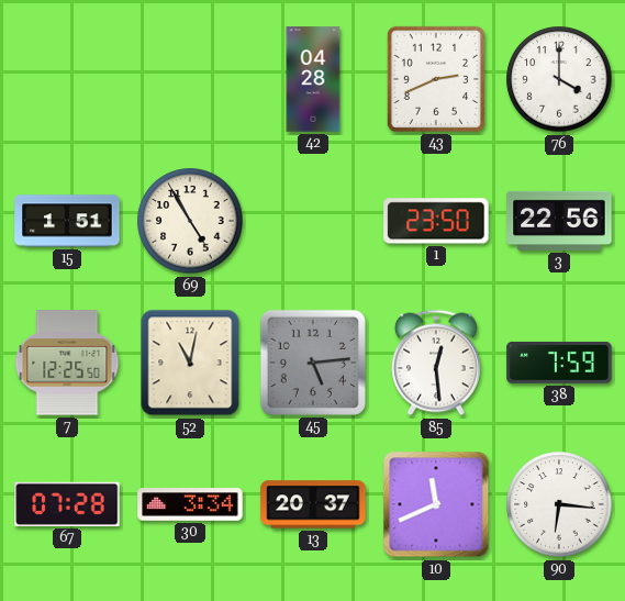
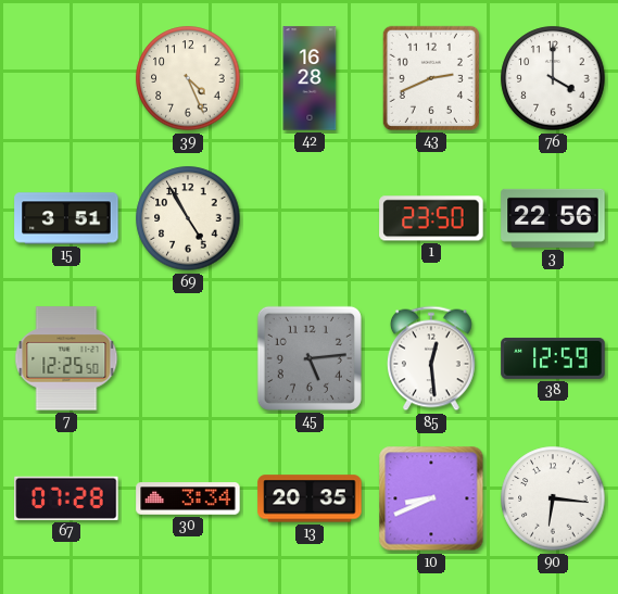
39: none -> 4:26 (188, 78)
42: 04:28 -> 16:28 (310, 78)
15: 1:51 -> 3:51 (66, 218)
52: 11:02 -> none (190, 363)
38: 7:59 -> 12:59 (553, 358)
13: 20:37 -> 20:35 (310, 498)
10: 11:41 -> 8:41 (431, 498)
